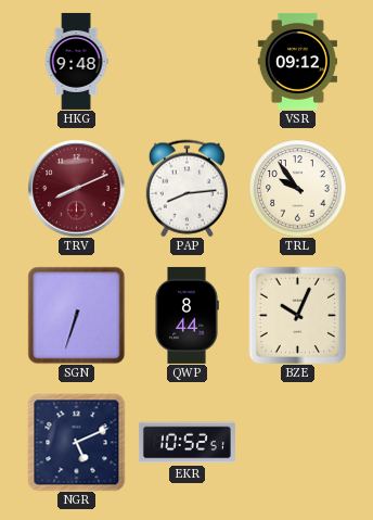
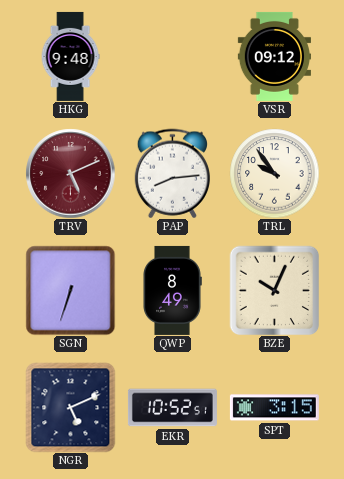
TRV: 8:11 -> 5:11 (70, 173)
QWP: 8:44 -> 8:49 (172, 290)
SPT: none -> 3:15 (274, 408)
